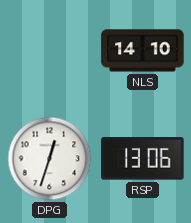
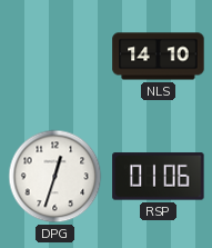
RSP: 13:06 -> 01:06 (159, 177)
